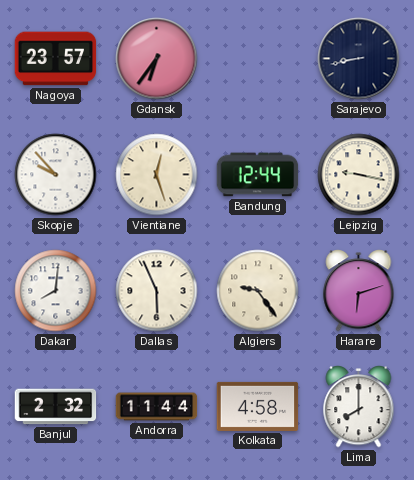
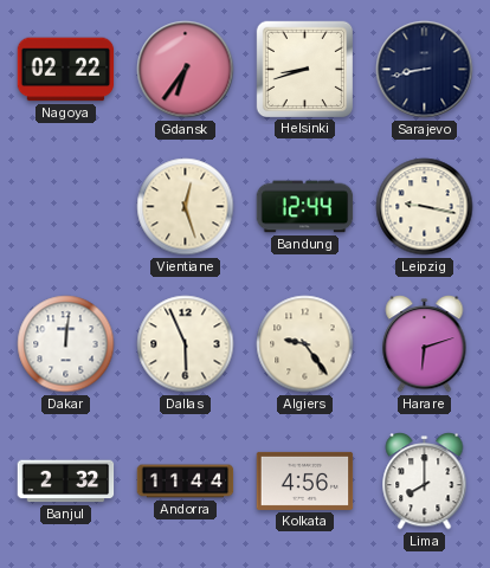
Nagoya: 23:57 -> 02:22 (66, 70)
Helsinki: none -> 8:42 (304, 69)
Skopje: 9:53 -> none (56, 175)
Dakar: 8:01 -> 12:01 (66, 344)
Kolkata: 4:58 -> 4:56 (305, 480)
